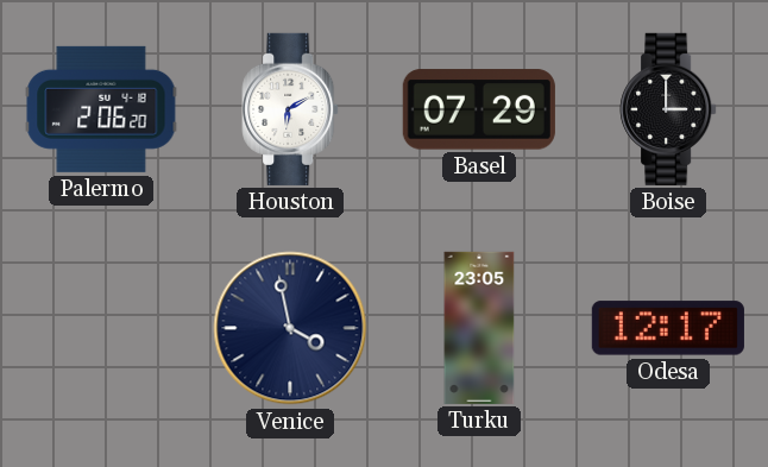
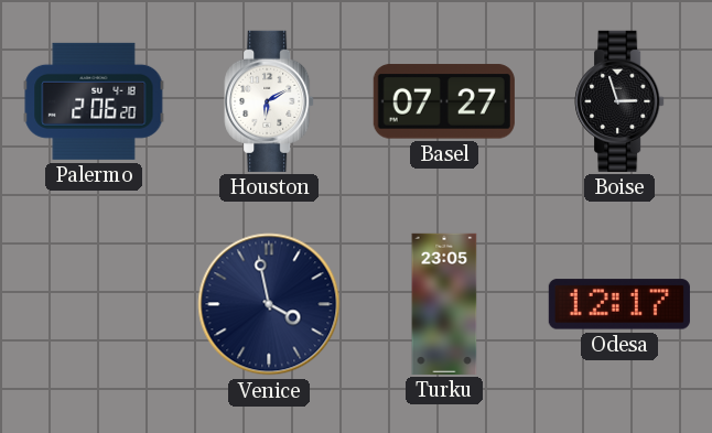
Basel: 07:29 -> 07:27 (444, 101)
Boise: 3:00 -> 2:57 (619, 101)
